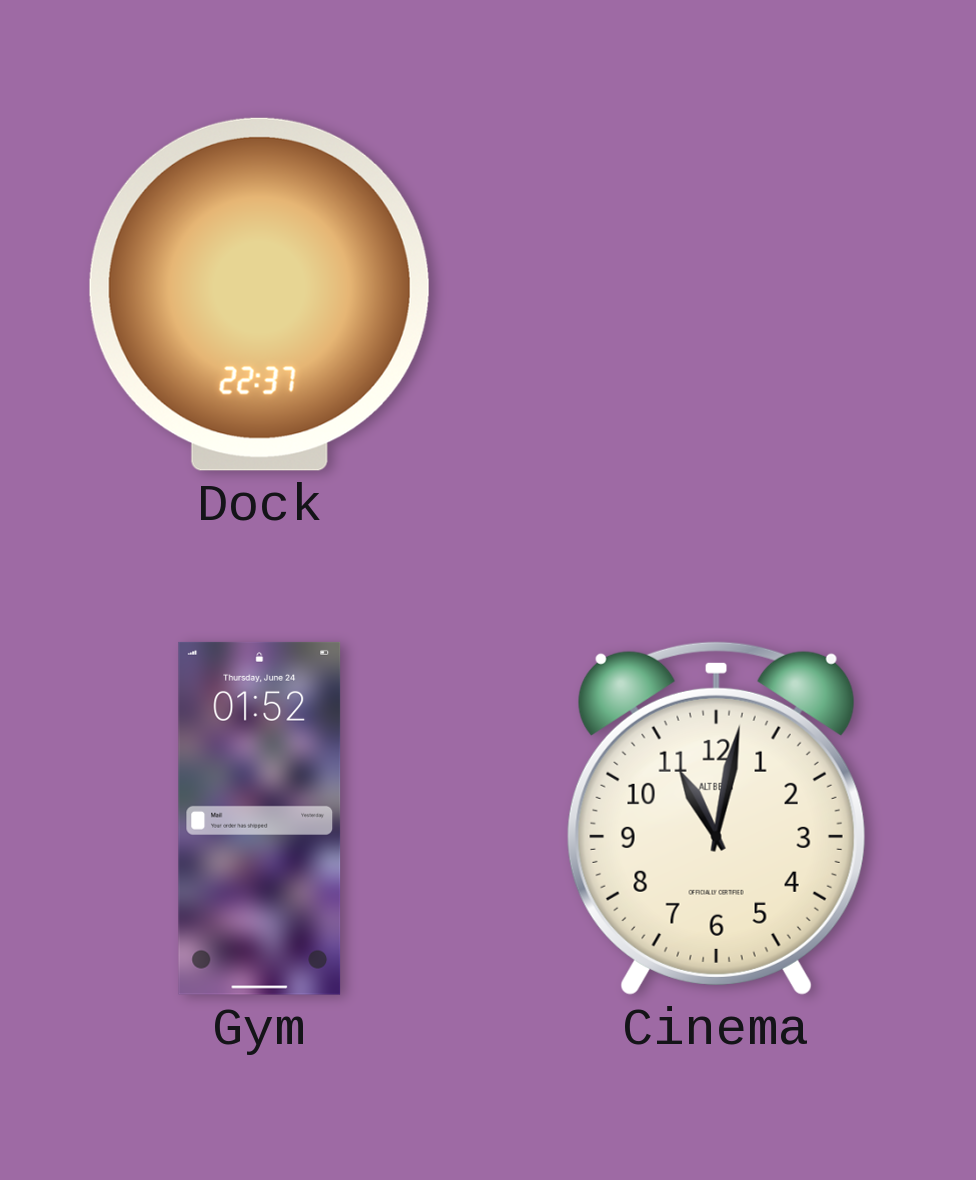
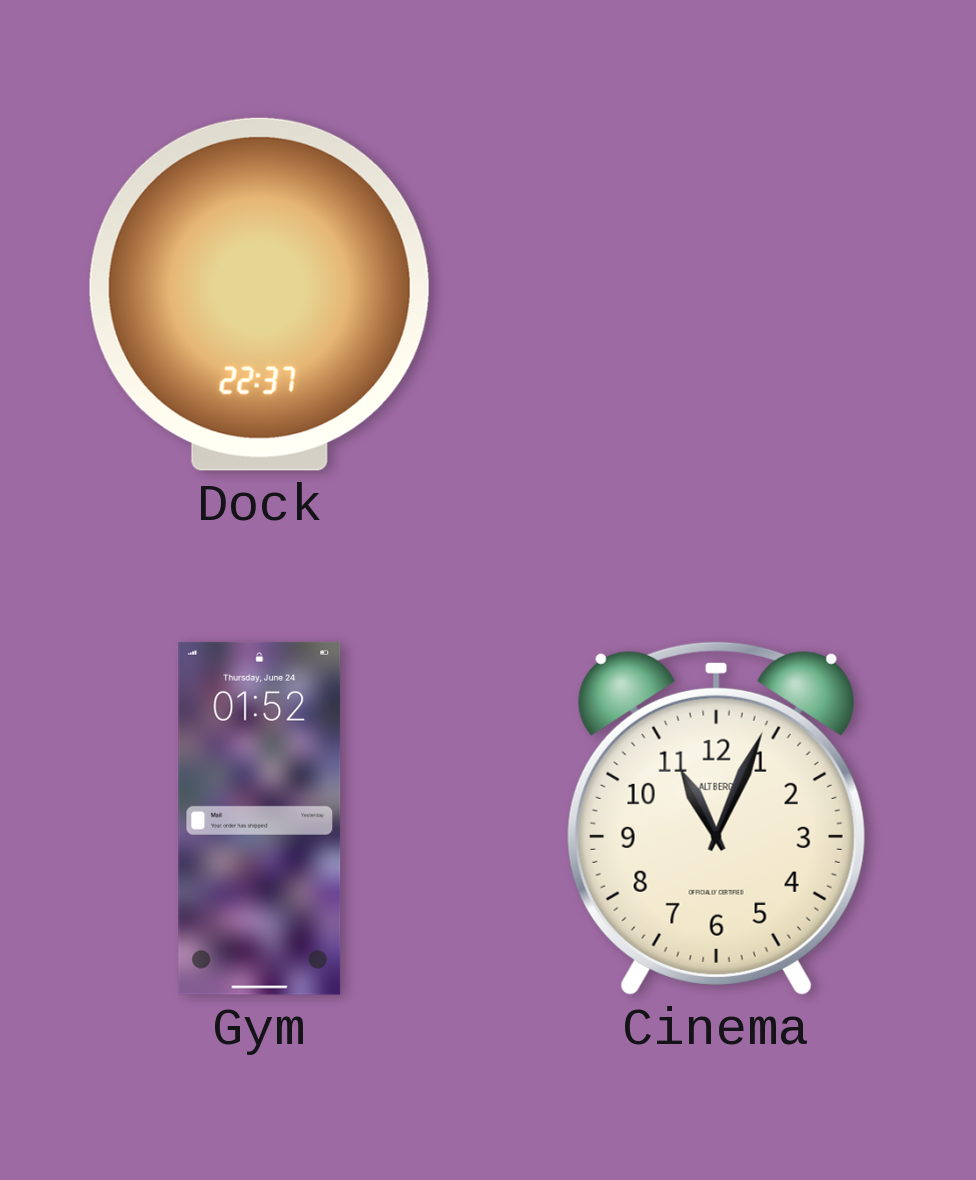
Cinema: 11:02 -> 11:04 (716, 818)
